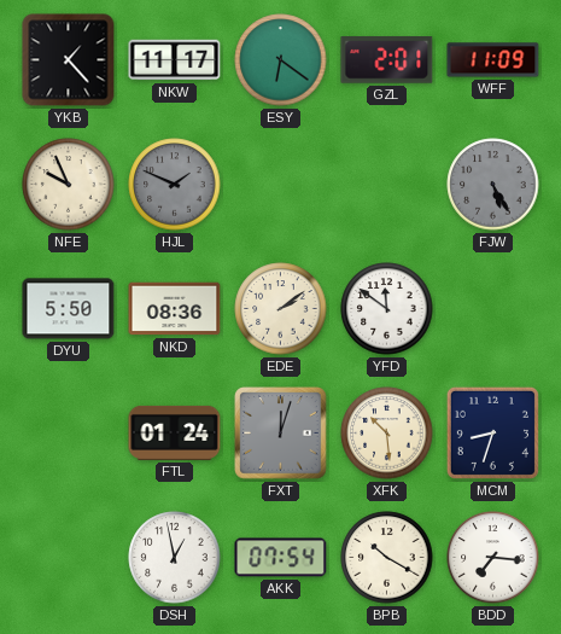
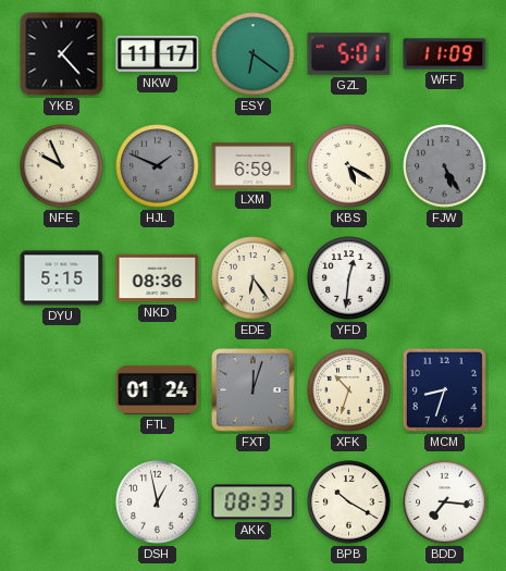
GZL: 2:01 -> 5:01 (349, 54)
LXM: none -> 6:59 (254, 166)
KBS: none -> 5:20 (349, 166)
DYU: 5:50 -> 5:15 (62, 278)
EDE: 2:09 -> 6:24 (254, 278)
YFD: 11:51 -> 12:31 (349, 278)
XFK: 10:29 -> 10:33 (349, 390)
AKK: 07:54 -> 08:33 (254, 502)
